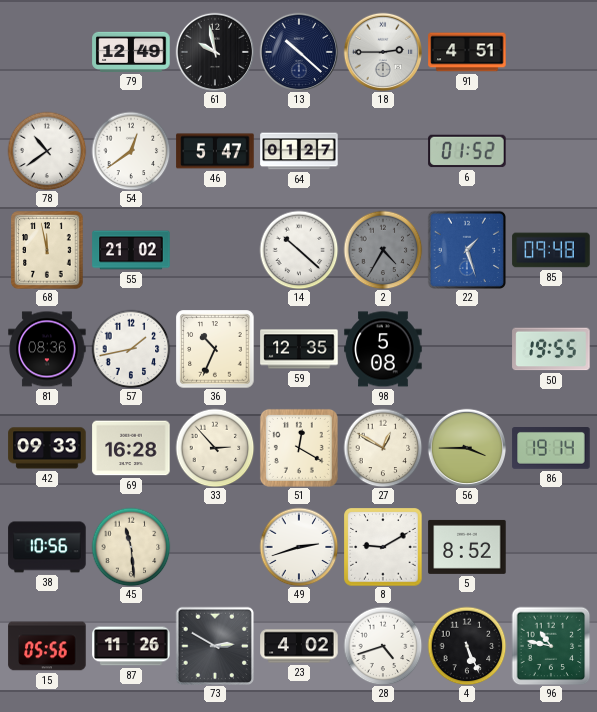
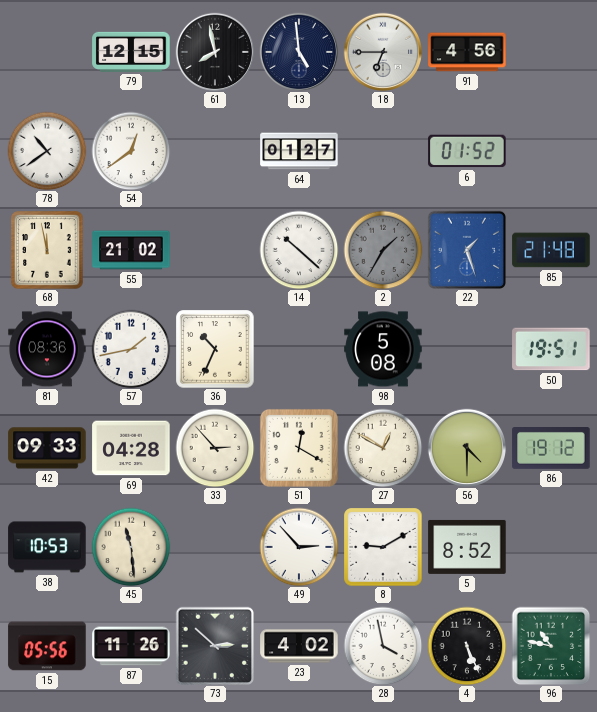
79: 12:49 -> 12:15 (131, 52)
61: 9:58 -> 7:58 (215, 52)
13: 10:22 -> 4:59 (299, 52)
18: 2:45 -> 6:45 (383, 52)
91: 4:51 -> 4:56 (467, 52)
46: 5:47 -> none (215, 151)
2: 4:35 -> 1:35 (383, 250)
85: 09:48 -> 21:48 (551, 250)
59: 12:35 -> none (299, 349)
50: 19:55 -> 19:51 (551, 349)
69: 16:28 -> 04:28 (131, 448)
56: 3:45 -> 4:30 (467, 448)
86: 19:14 -> 19:12 (551, 449)
38: 10:56 -> 10:53 (47, 547)
49: 2:42 -> 2:53 (299, 547)
73: 2:50 -> 2:52 (214, 645)
28: 4:42 -> 3:58 (383, 646)
